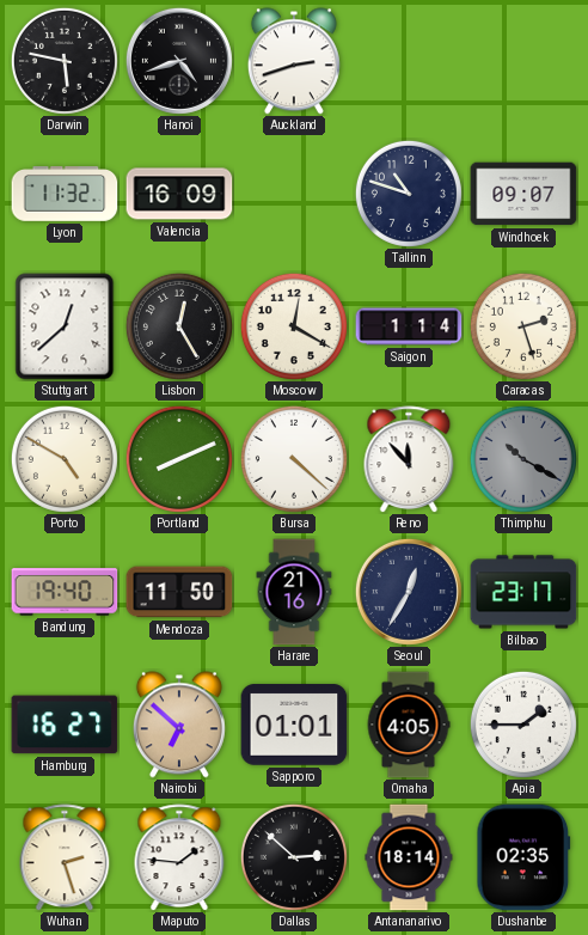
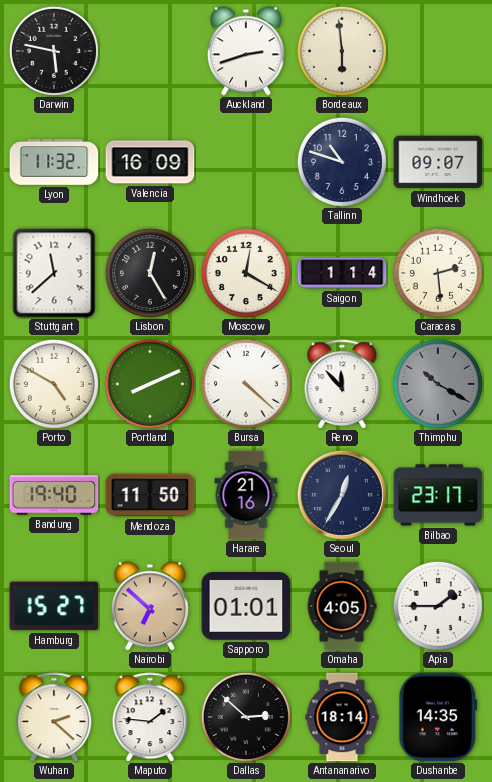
Hanoi: 4:42 -> none (179, 61)
Bordeaux: none -> 5:59 (342, 51)
Stuttgart: 12:38 -> 11:38 (54, 273)
Caracas: 2:27 -> 2:29 (438, 273)
Hamburg: 16:27 -> 15:27 (54, 606)
Wuhan: 2:27 -> 2:22 (54, 717)
Dushanbe: 02:35 -> 14:35 (438, 717)
